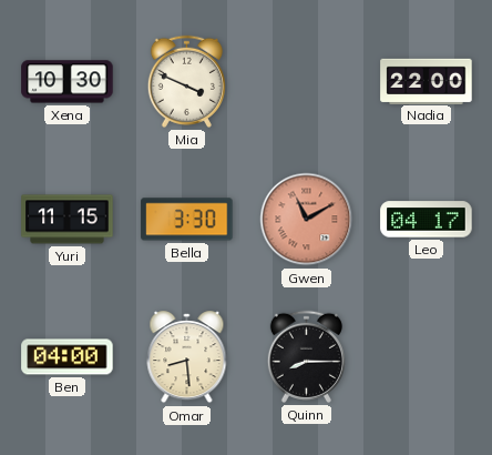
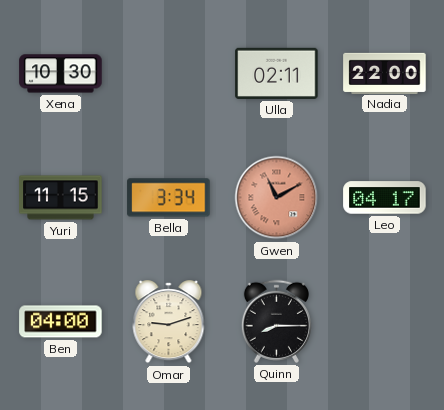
Mia: 3:49 -> none (186, 81)
Ulla: none -> 02:11 (277, 73)
Bella: 3:30 -> 3:34 (169, 198)
Omar: 8:29 -> 9:12 (169, 322)
